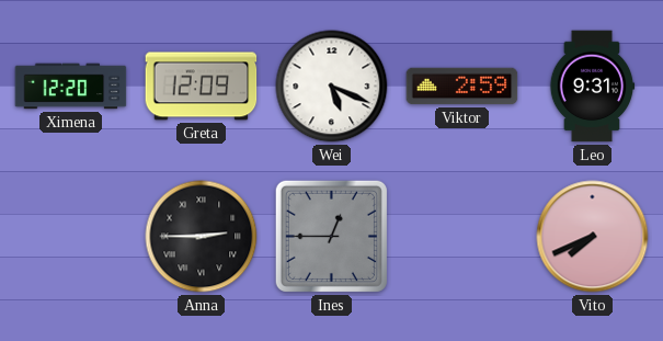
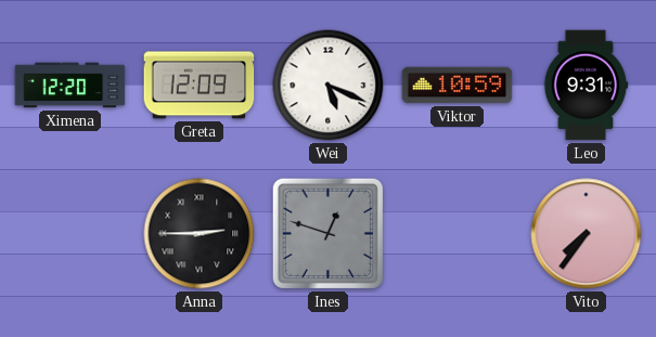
Viktor: 2:59 -> 10:59 (458, 86)
Ines: 12:45 -> 12:48 (327, 233)
Vito: 7:41 -> 7:36 (587, 234)
